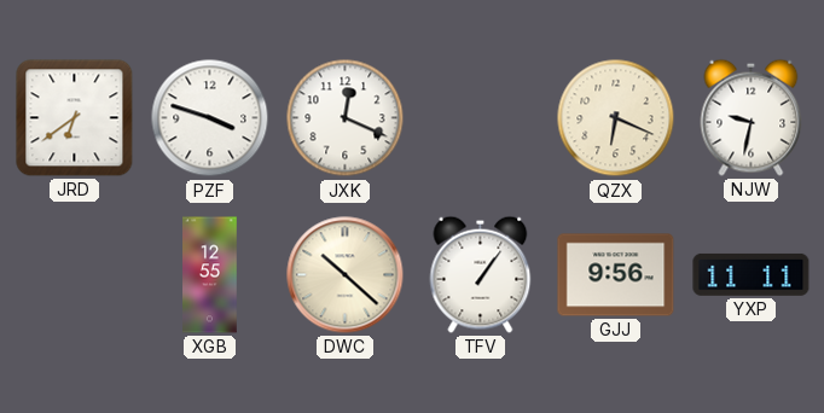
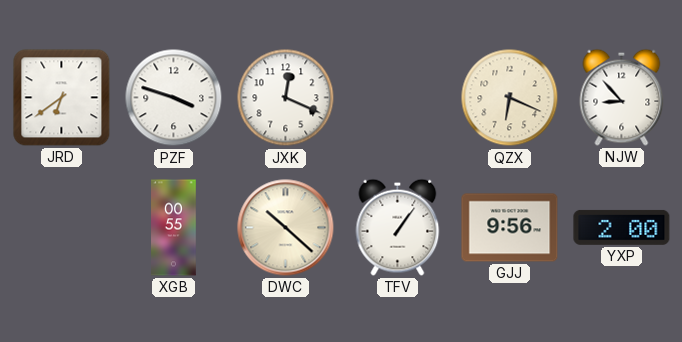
NJW: 9:32 -> 8:53 (622, 97)
XGB: 12:55 -> 00:55 (174, 228)
YXP: 11:11 -> 2:00 (622, 227)
